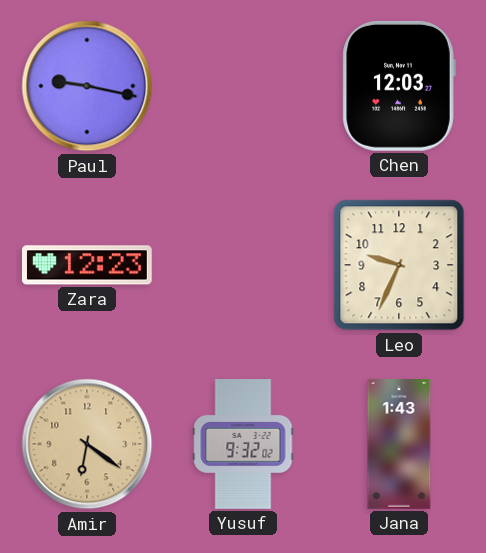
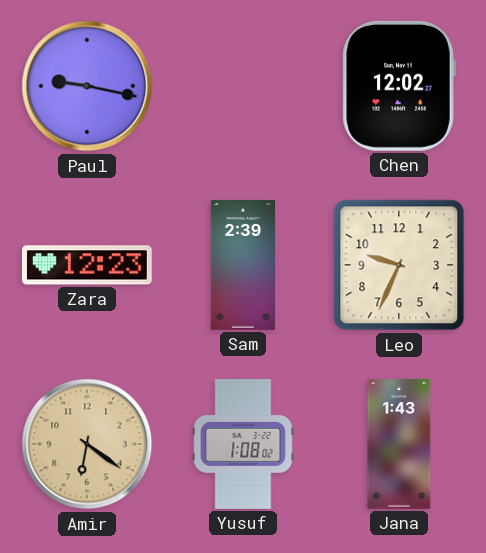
Chen: 12:03 -> 12:02 (399, 86)
Sam: none -> 2:39 (243, 266)
Yusuf: 9:32 -> 1:08 (243, 445)
